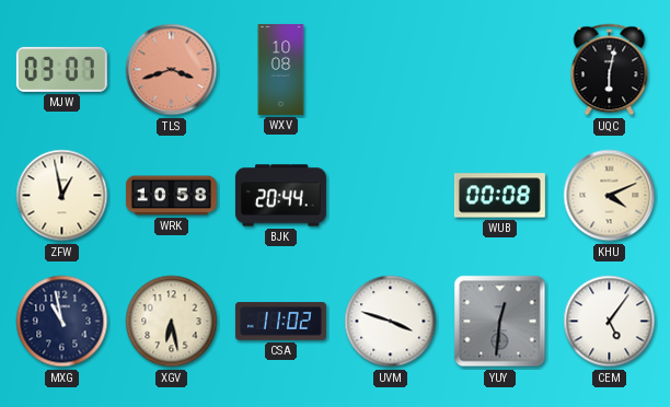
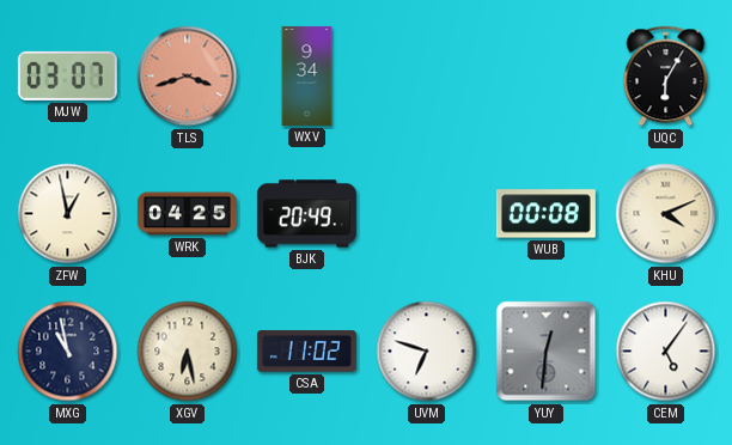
WXV: 10:08 -> 9:34 (307, 75)
UQC: 6:02 -> 6:05 (666, 77)
WRK: 10:58 -> 04:25 (187, 214)
BJK: 20:44 -> 20:49 (306, 214)
UVM: 3:48 -> 6:48 (427, 352)
